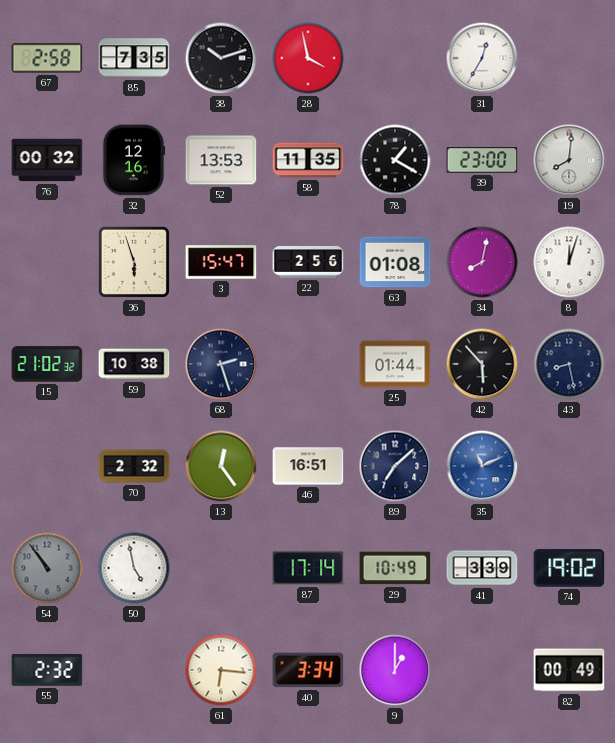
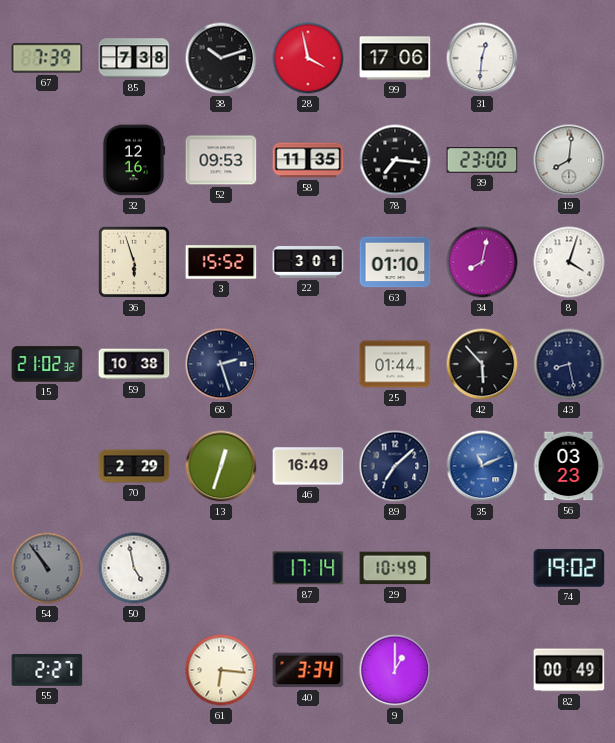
67: 2:58 -> 7:39 (47, 58)
85: 7:35 -> 7:38 (134, 58)
99: none -> 17:06 (395, 58)
31: 12:35 -> 12:31 (482, 58)
76: 00:32 -> none (47, 160)
52: 13:53 -> 09:53 (221, 160)
78: 1:20 -> 7:16 (395, 160)
3: 15:47 -> 15:52 (221, 262)
22: 2:56 -> 3:01 (308, 263)
63: 01:08 -> 01:10 (395, 262)
8: 12:03 -> 4:03 (569, 262)
70: 2:32 -> 2:29 (134, 466)
13: 12:24 -> 12:33 (221, 466)
46: 16:51 -> 16:49 (308, 466)
56: none -> 03:23 (569, 466)
41: 3:39 -> none (482, 568)
55: 2:32 -> 2:27 (47, 670)
